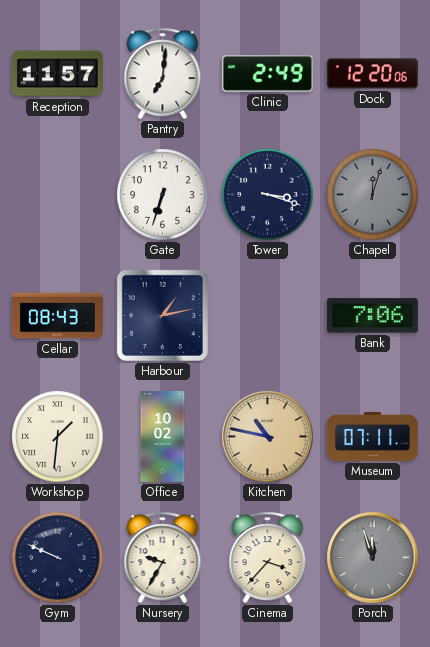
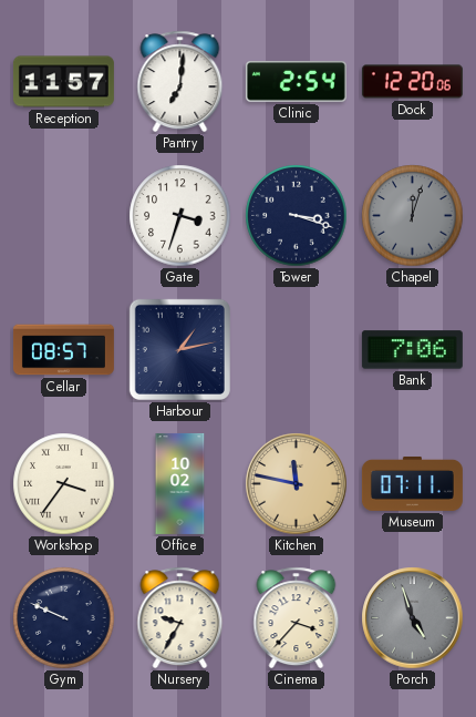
Clinic: 2:49 -> 2:54 (296, 82)
Gate: 6:33 -> 3:33 (180, 216)
Cellar: 08:43 -> 08:57 (63, 350)
Workshop: 1:31 -> 3:36 (64, 484)
Kitchen: 10:47 -> 11:47 (297, 484)
Porch: 11:57 -> 4:57 (413, 618)
